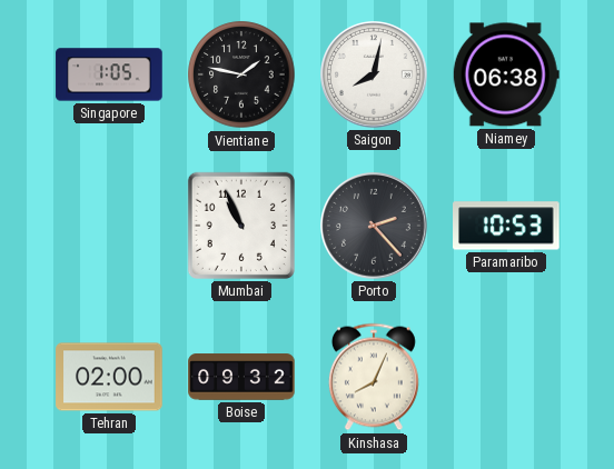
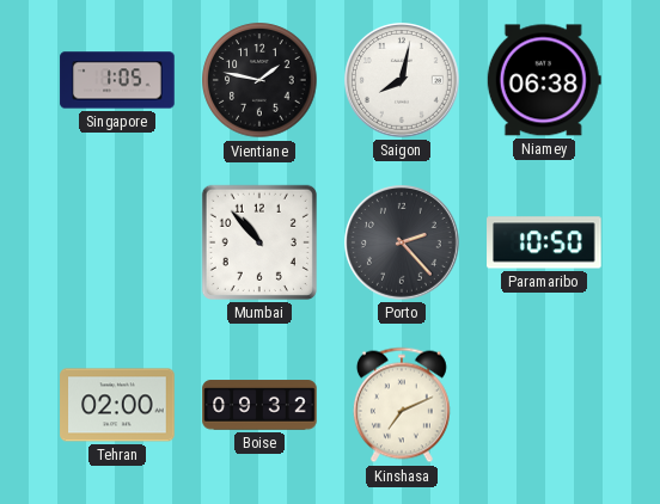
Mumbai: 10:56 -> 10:53 (259, 242)
Paramaribo: 10:53 -> 10:50 (544, 242)
Kinshasa: 8:04 -> 7:11 (402, 405)
